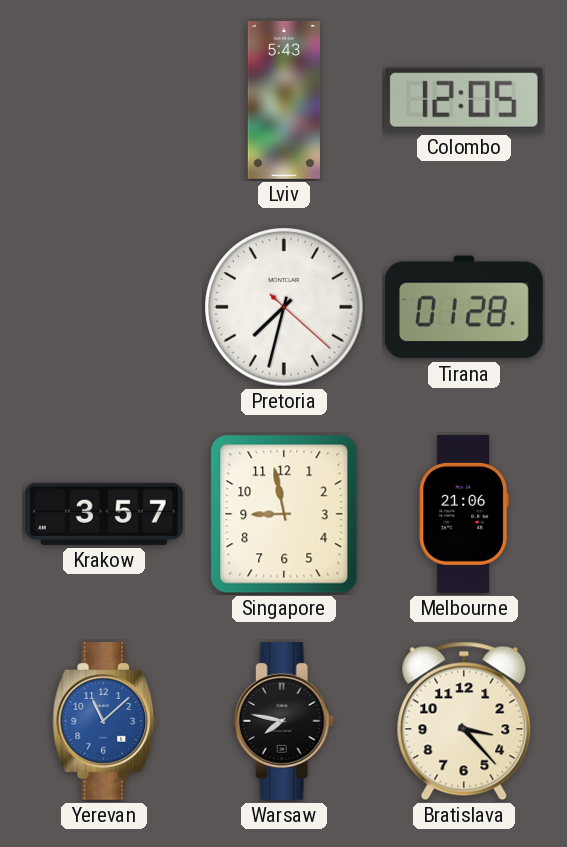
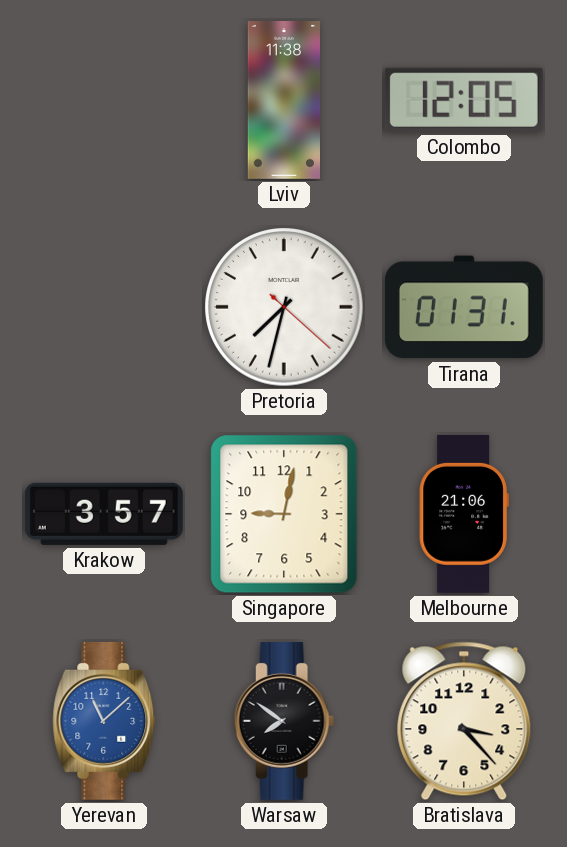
Lviv: 5:43 -> 11:38 (284, 101)
Tirana: 01:28 -> 01:31 (464, 307)
Singapore: 8:58 -> 9:02 (284, 514)
Warsaw: 7:47 -> 7:51 (284, 721)
